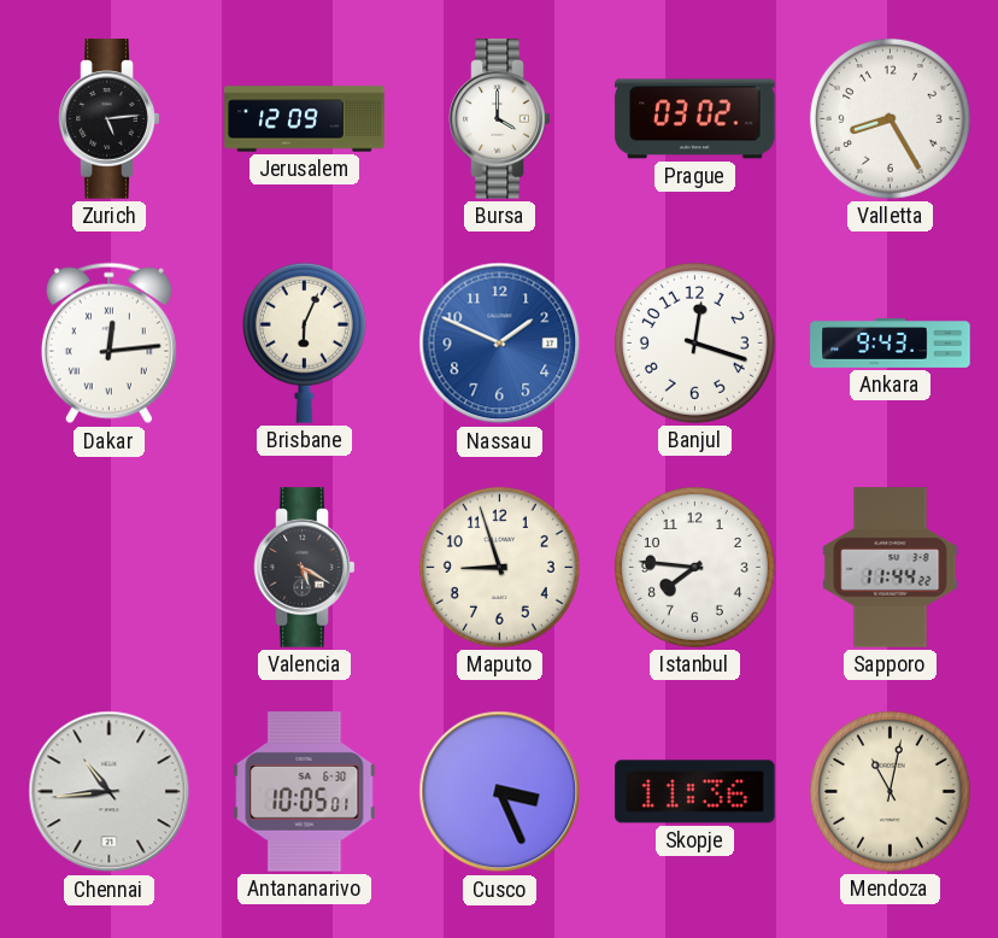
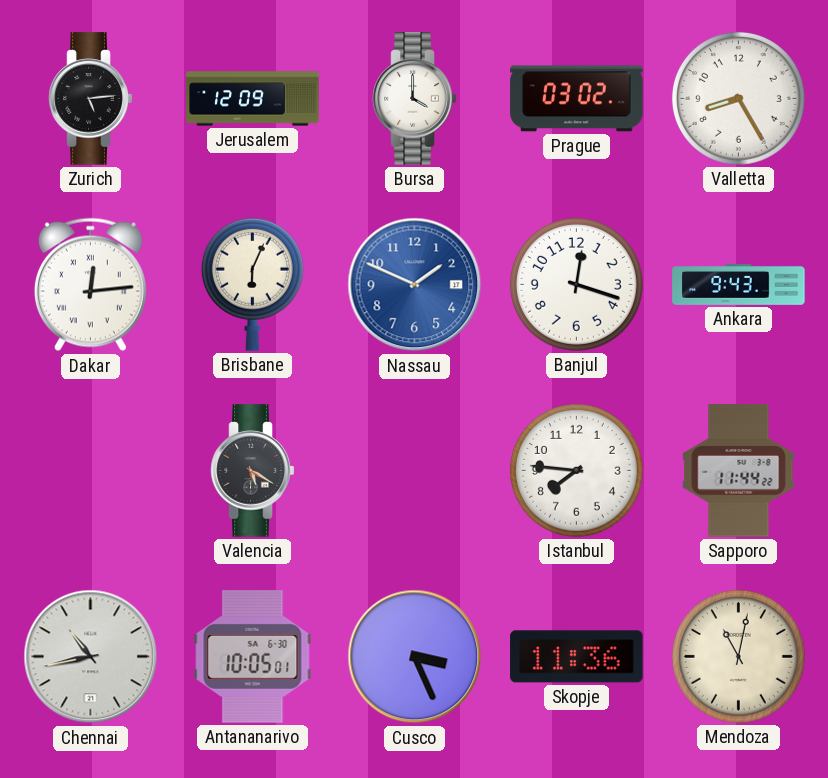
Maputo: 8:57 -> none (499, 567)
Chennai: 10:44 -> 10:43 (91, 657)
